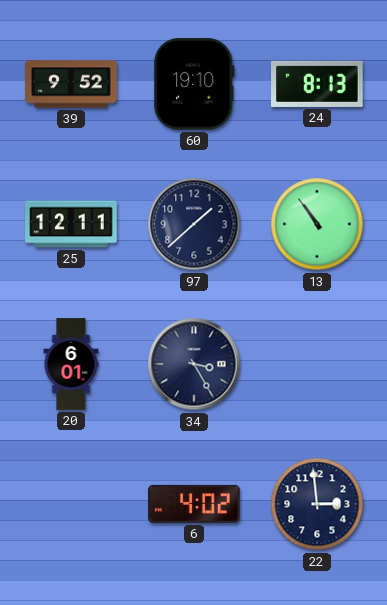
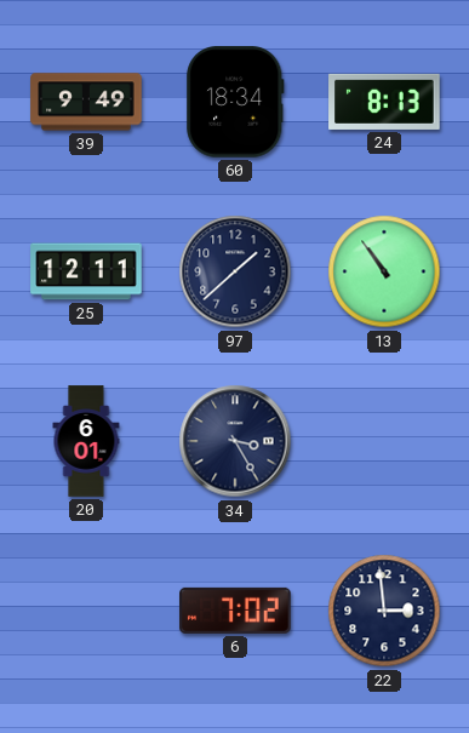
39: 9:52 -> 9:49 (86, 102)
60: 19:10 -> 18:34 (235, 102)
6: 4:02 -> 7:02 (235, 611)
